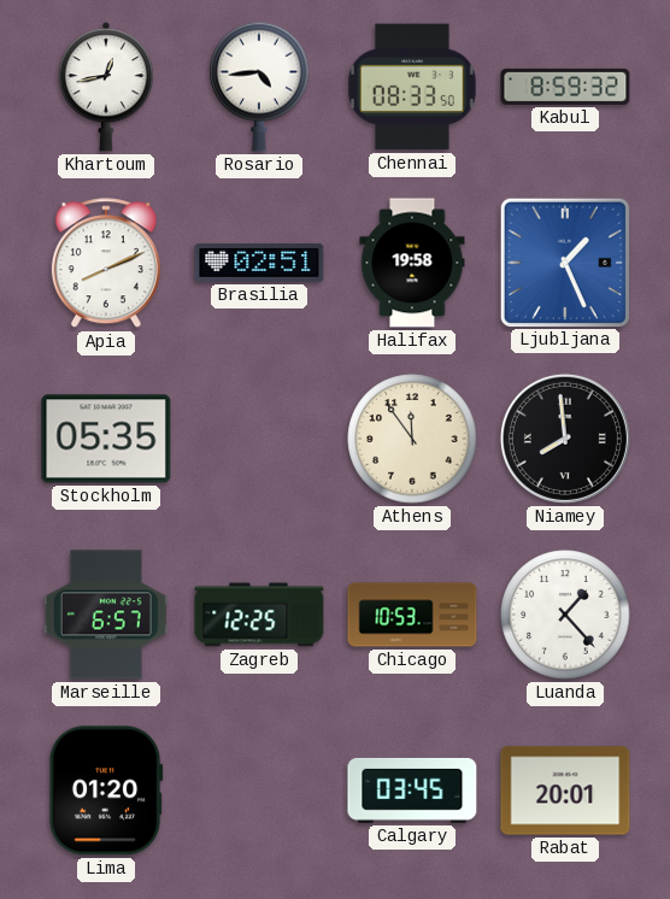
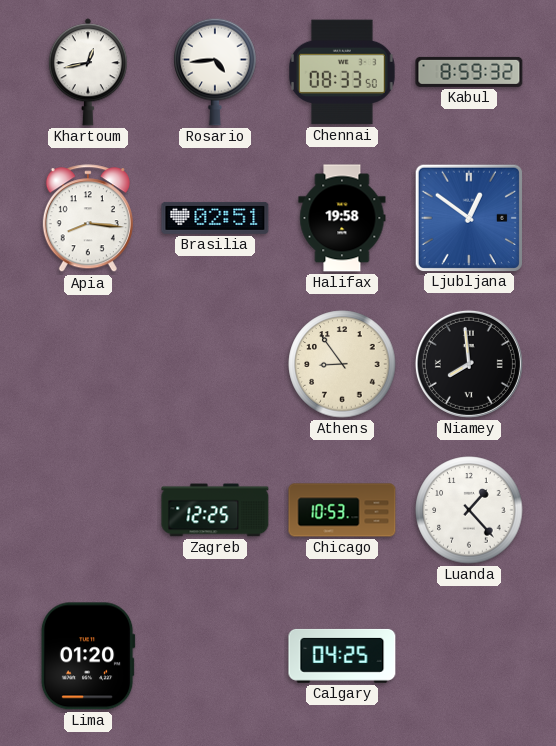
Apia: 8:11 -> 8:16 (88, 219)
Ljubljana: 1:26 -> 12:51 (468, 217)
Stockholm: 05:35 -> none (106, 439)
Athens: 11:54 -> 8:54 (342, 364)
Marseille: 6:57 -> none (106, 615)
Calgary: 03:45 -> 04:25 (342, 656)
Rabat: 20:01 -> none (565, 791)
